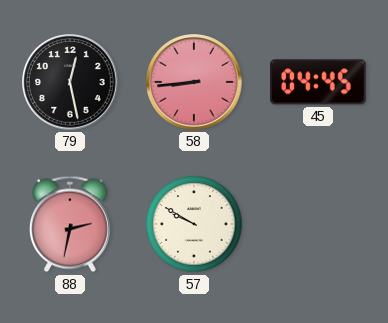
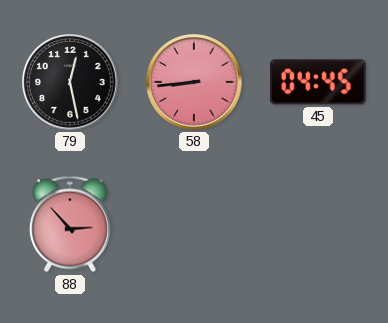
88: 2:32 -> 2:53 (70, 224)
57: 9:50 -> none (194, 224)
